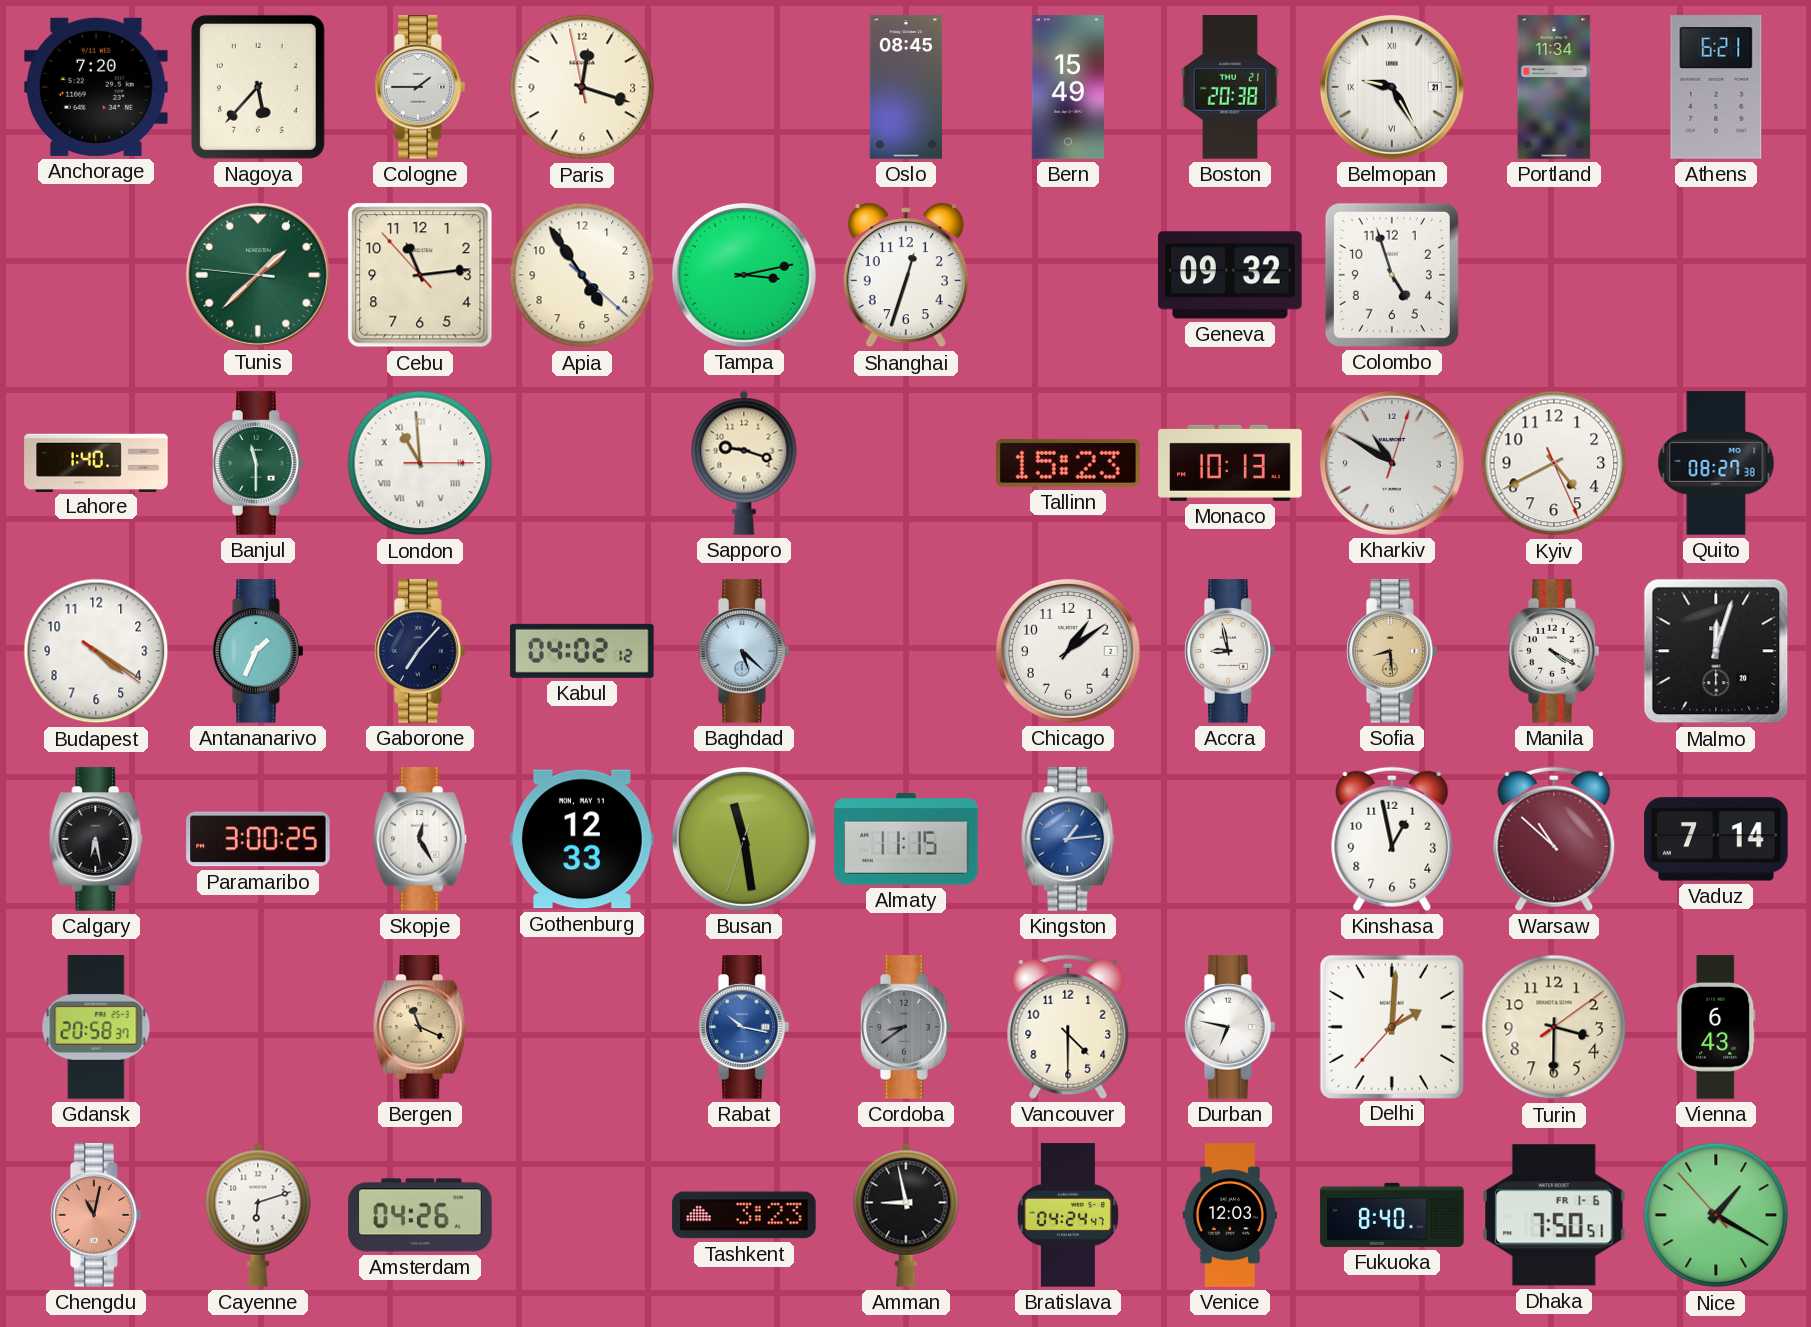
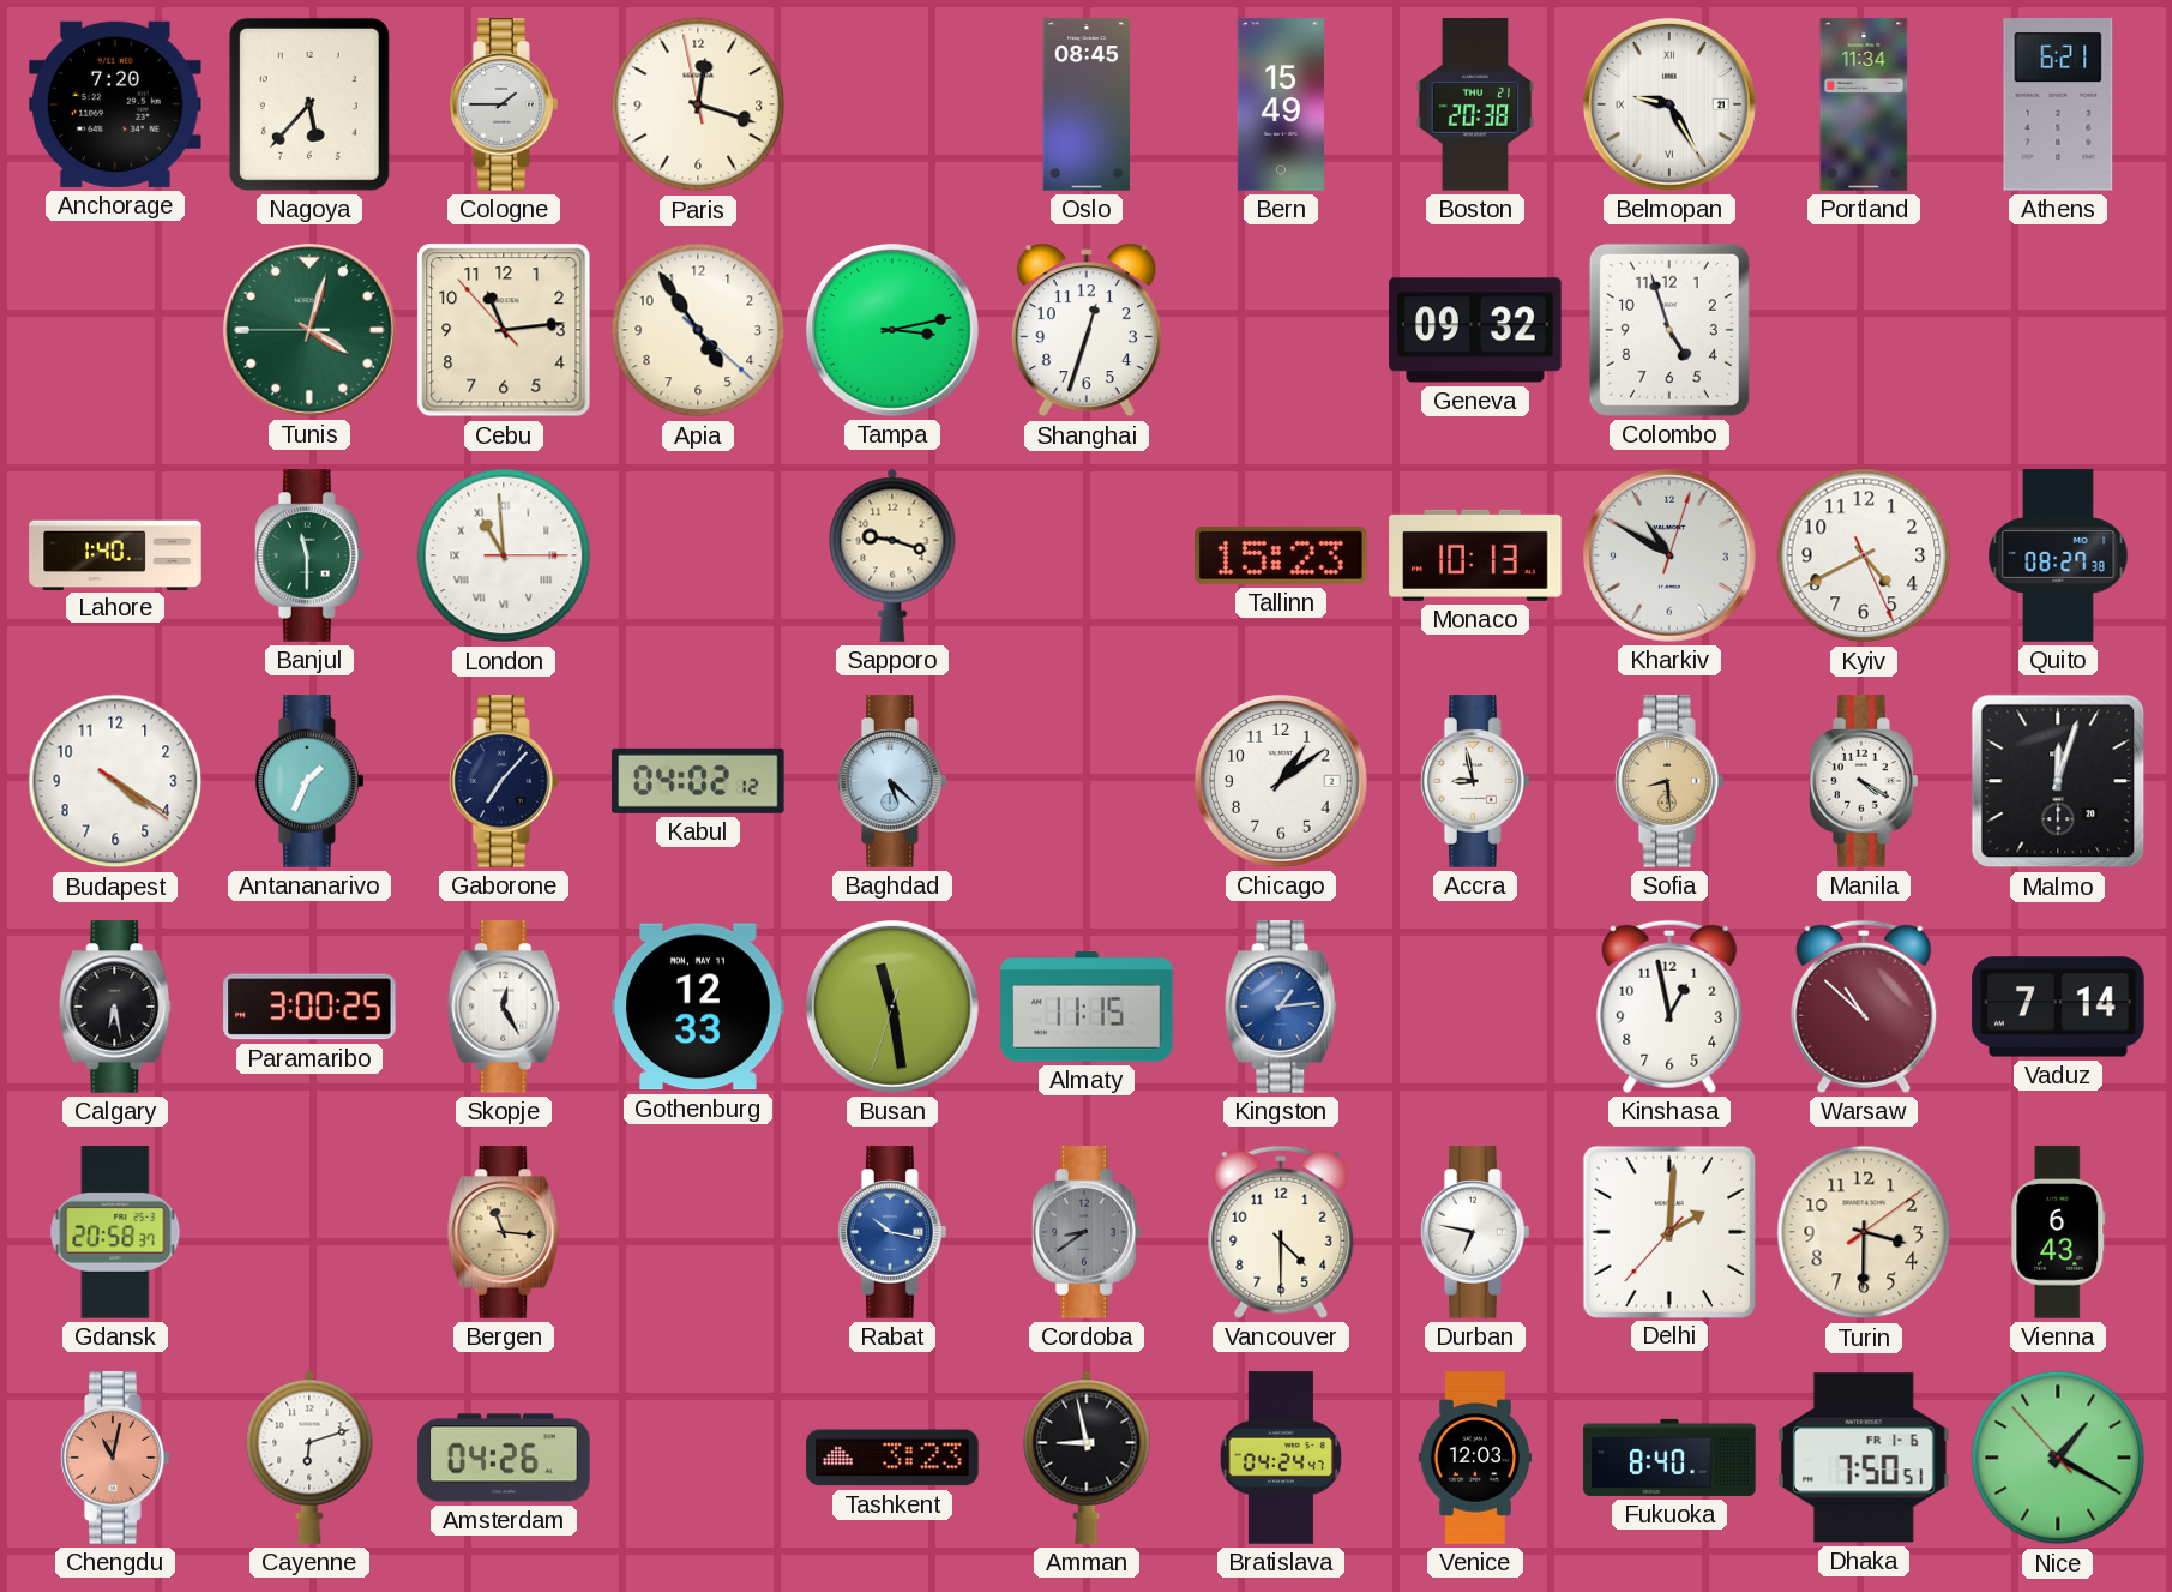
Tunis: 1:37 -> 4:02 (309, 330)
Bergen: 11:19 -> 11:16 (504, 1232)
